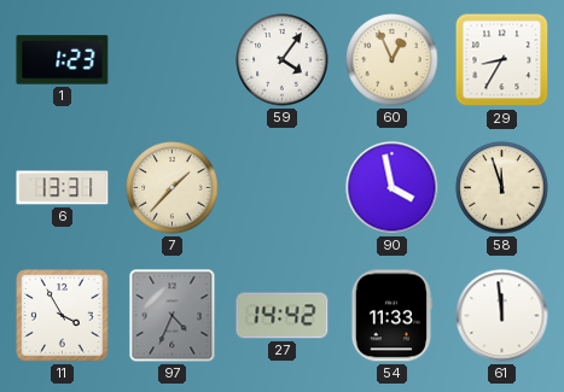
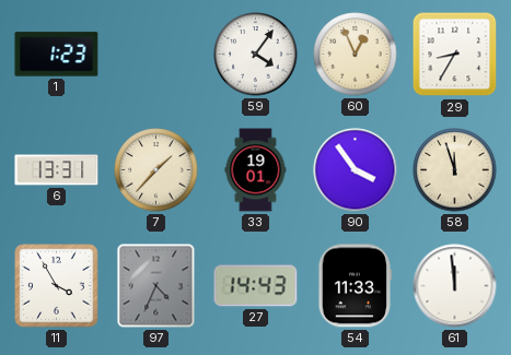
33: none -> 19:01 (256, 170)
90: 3:58 -> 3:54 (356, 170)
27: 14:42 -> 14:43 (256, 286)
